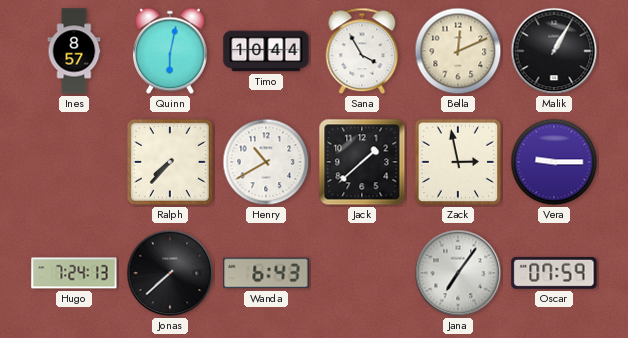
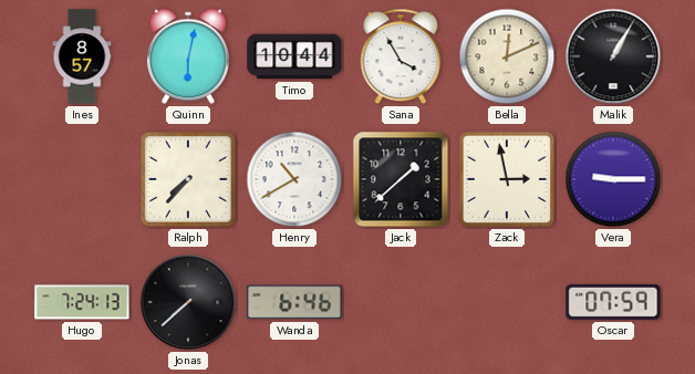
Wanda: 6:43 -> 6:46 (294, 302)
Jana: 7:06 -> none (458, 273)
